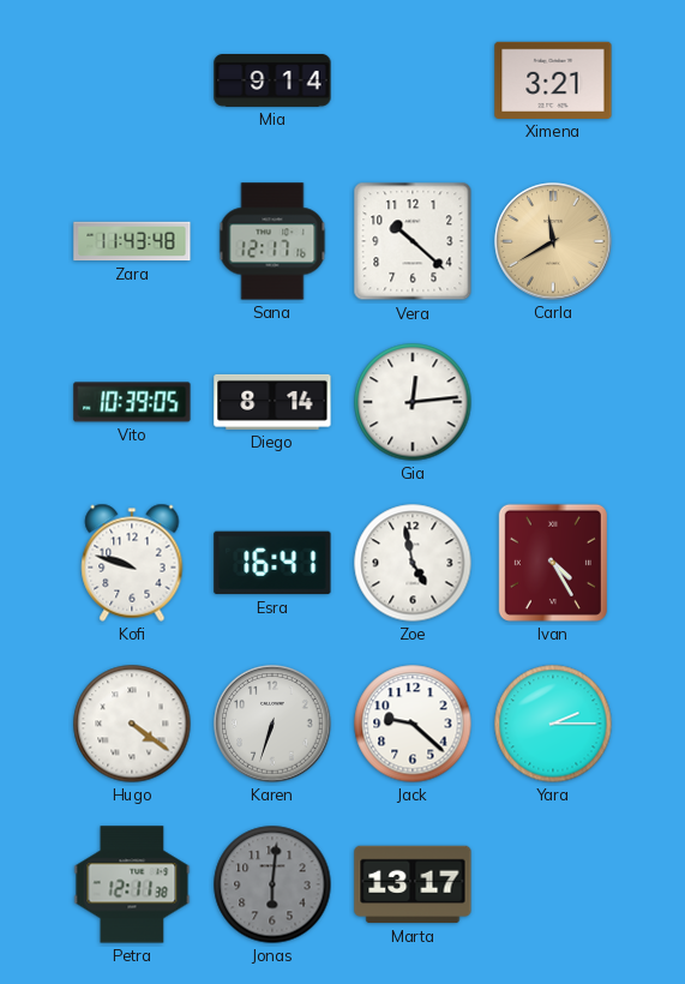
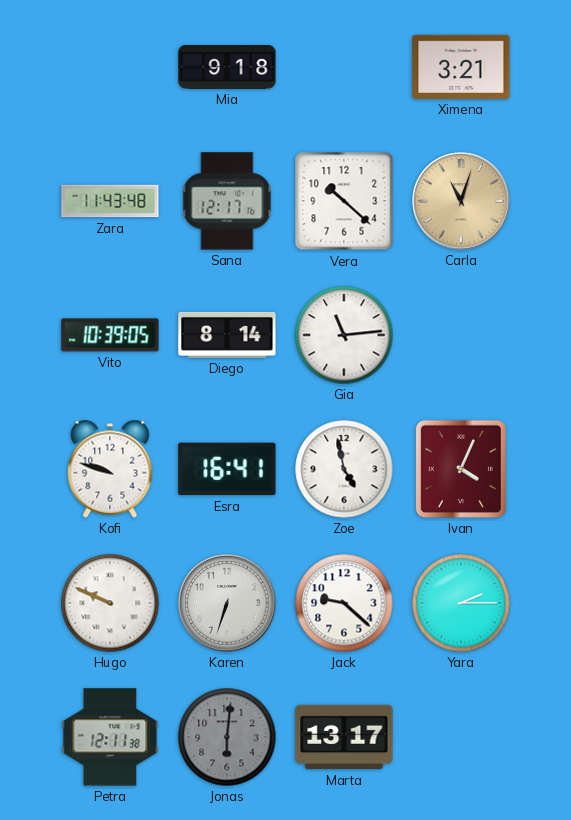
Mia: 9:14 -> 9:18 (227, 68)
Carla: 11:40 -> 11:03 (461, 201)
Gia: 12:14 -> 11:14 (344, 335)
Ivan: 4:25 -> 4:04 (461, 469)
Hugo: 4:21 -> 9:49 (110, 603)
